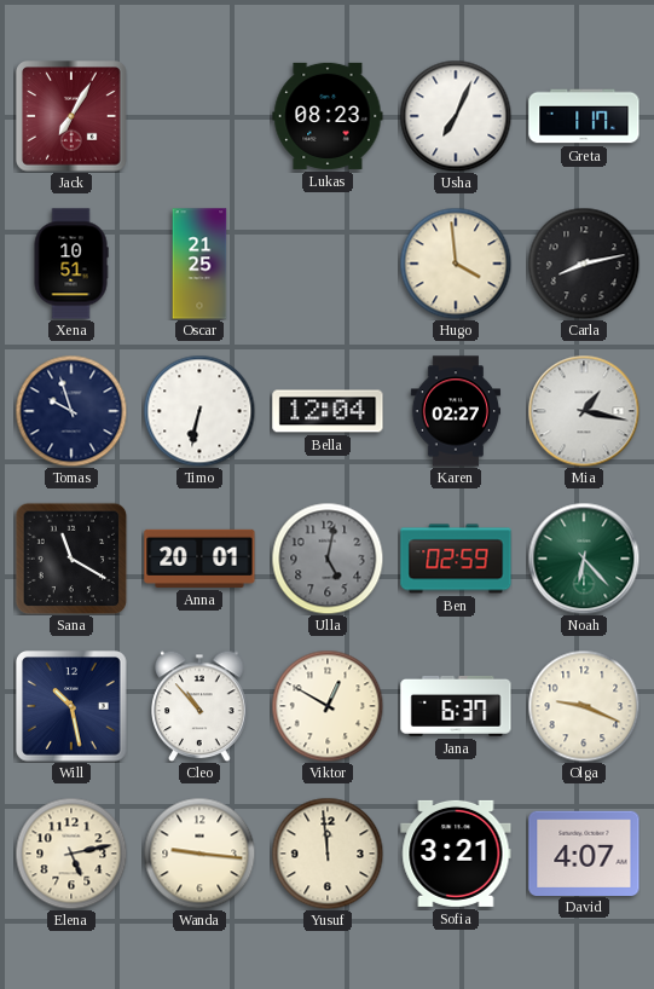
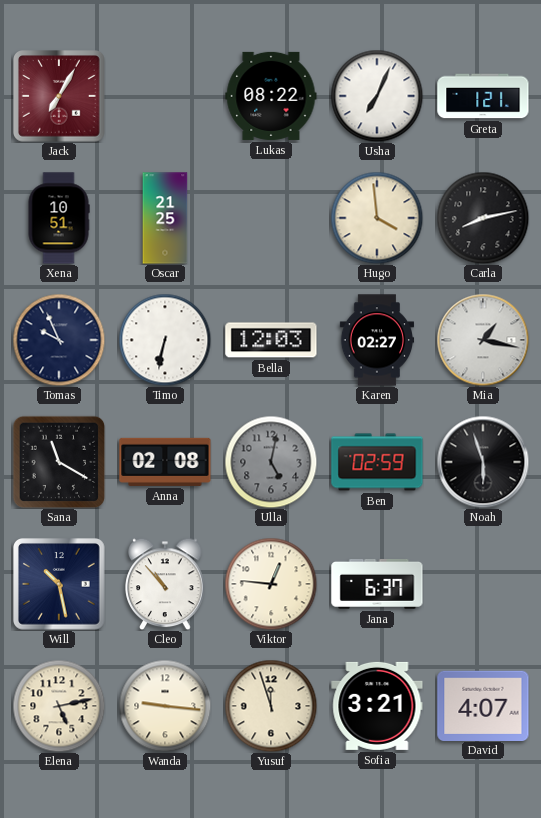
Lukas: 08:23 -> 08:22 (271, 96)
Greta: 1:17 -> 1:21 (483, 96)
Tomas: 9:57 -> 9:56 (59, 340)
Bella: 12:04 -> 12:03 (271, 340)
Anna: 20:01 -> 02:08 (165, 462)
Noah: 6:23 -> 5:57 (483, 462)
Noah dial: green -> black (483, 462)
Viktor: 12:50 -> 12:46 (271, 584)
Olga: 9:19 -> none (584, 706)
Yusuf: 11:59 -> 11:57 (271, 706)
